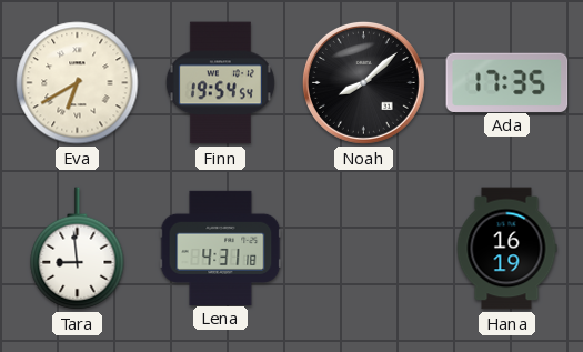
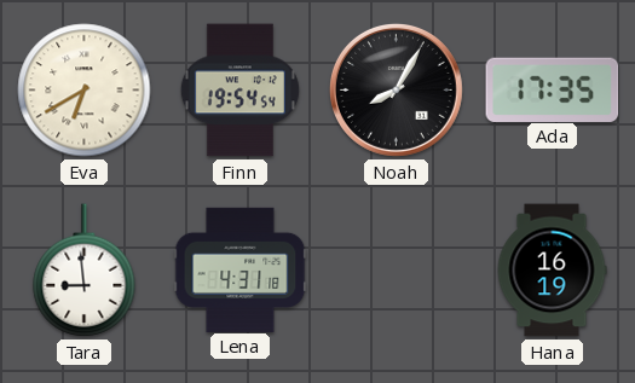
Noah: 8:08 -> 8:05 (396, 89)
